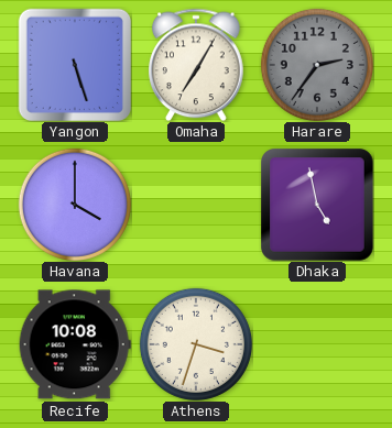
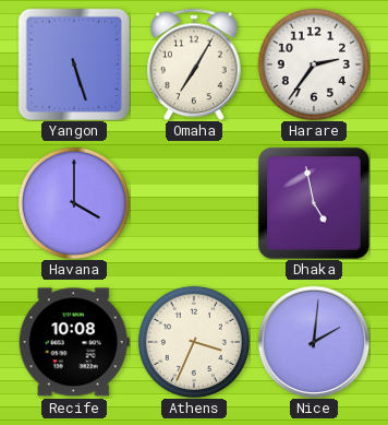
Harare dial: grey -> white (314, 64)
Athens: 3:33 -> 3:34 (194, 342)
Nice: none -> 2:01 (314, 342)
